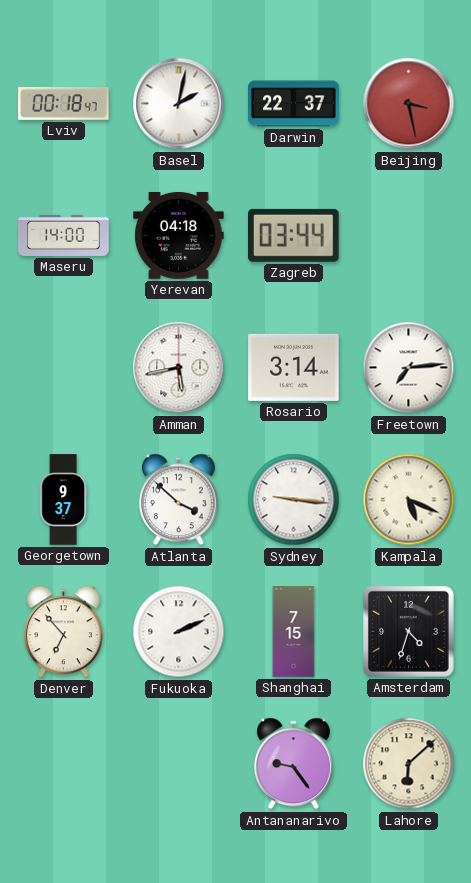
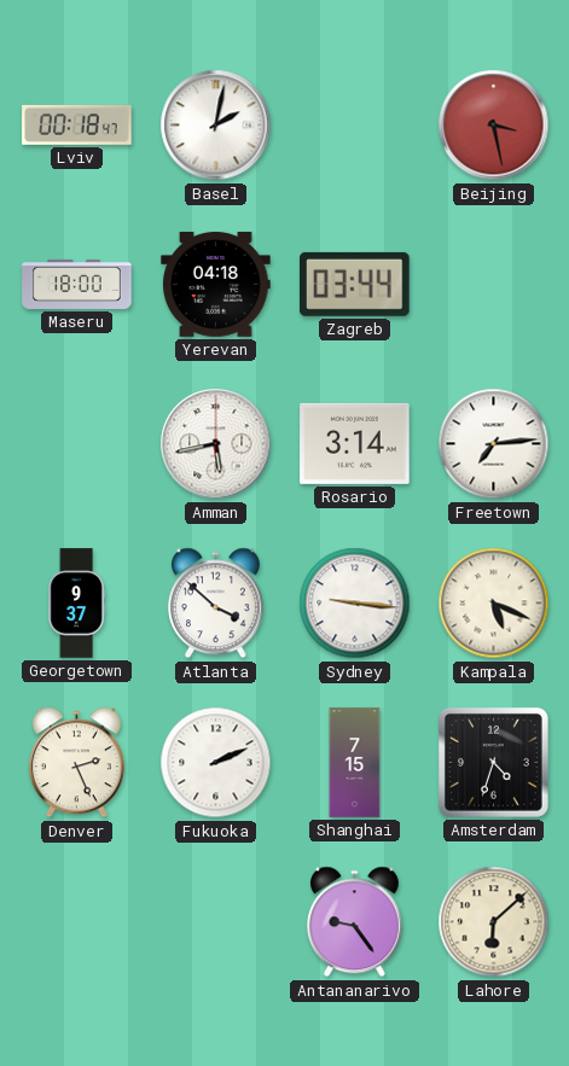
Darwin: 22:37 -> none (294, 104)
Maseru: 14:00 -> 18:00 (77, 284)
Denver: 6:53 -> 2:26 (76, 763)
